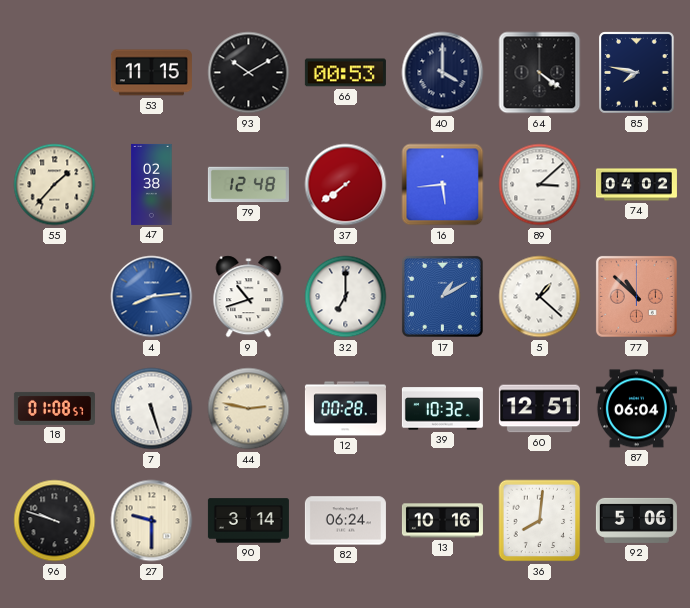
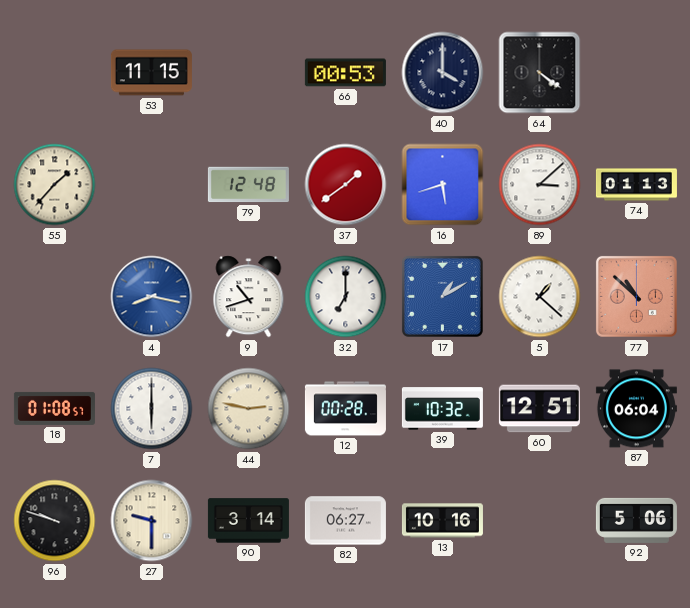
93: 10:10 -> none (249, 73)
85: 7:47 -> none (637, 73)
47: 02:38 -> none (152, 184)
37: 7:39 -> 1:39 (346, 185)
16: 5:44 -> 5:42 (443, 185)
74: 04:02 -> 01:13 (636, 185)
4: 8:14 -> 8:17 (152, 297)
7: 5:27 -> 6:00 (152, 409)
82: 06:24 -> 06:27 (345, 521)
36: 8:01 -> none (540, 521)
